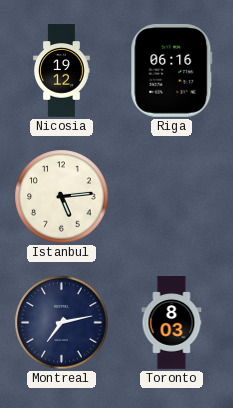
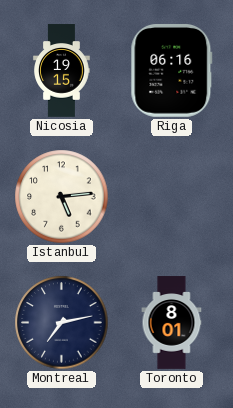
Nicosia: 19:12 -> 19:15 (62, 71)
Toronto: 8:03 -> 8:01 (172, 323)
